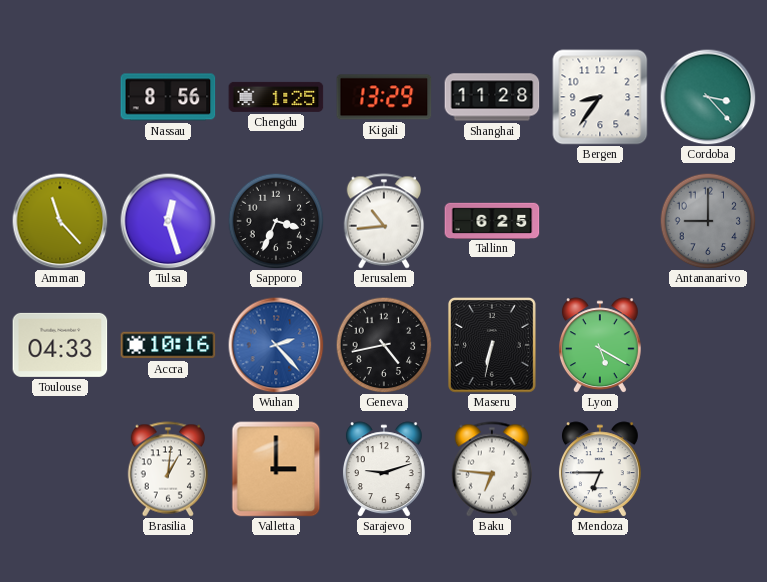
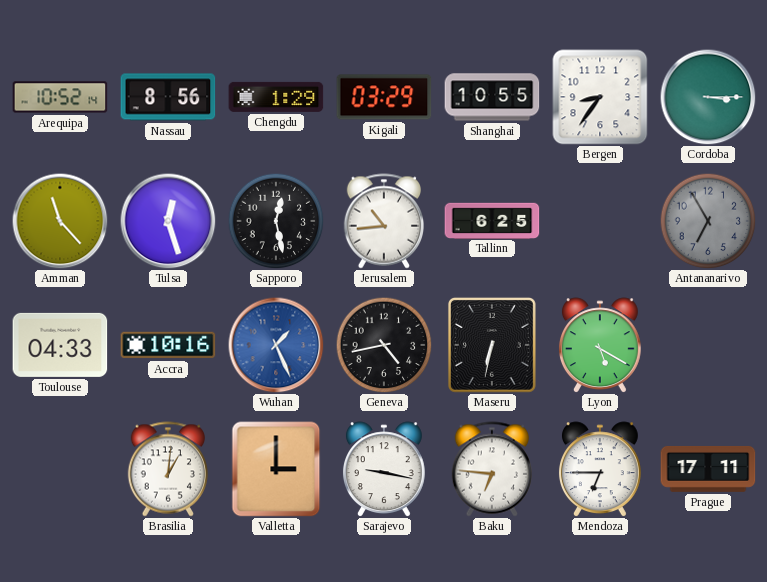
Arequipa: none -> 10:52 (60, 97)
Chengdu: 1:25 -> 1:29 (276, 97)
Kigali: 13:29 -> 03:29 (384, 97)
Shanghai: 11:28 -> 10:55 (492, 97)
Cordoba: 3:23 -> 3:15 (708, 97)
Sapporo: 3:34 -> 12:28 (276, 221)
Antananarivo: 9:00 -> 6:55 (708, 221)
Wuhan: 2:23 -> 1:26 (276, 345)
Sarajevo: 9:12 -> 9:17 (384, 469)
Prague: none -> 17:11 (708, 469)
